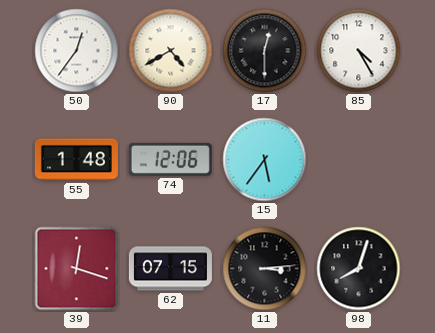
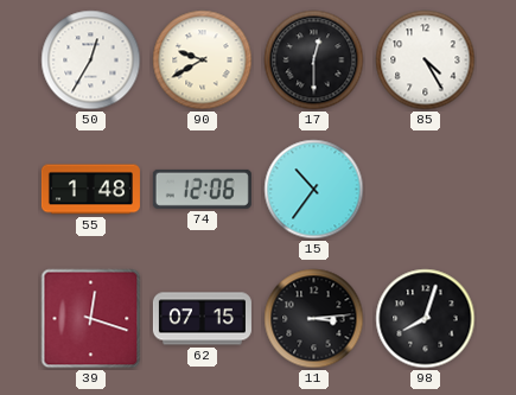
50: 12:36 -> 12:35 (91, 60)
90: 4:40 -> 9:40 (203, 60)
15: 5:36 -> 10:36 (314, 190)
